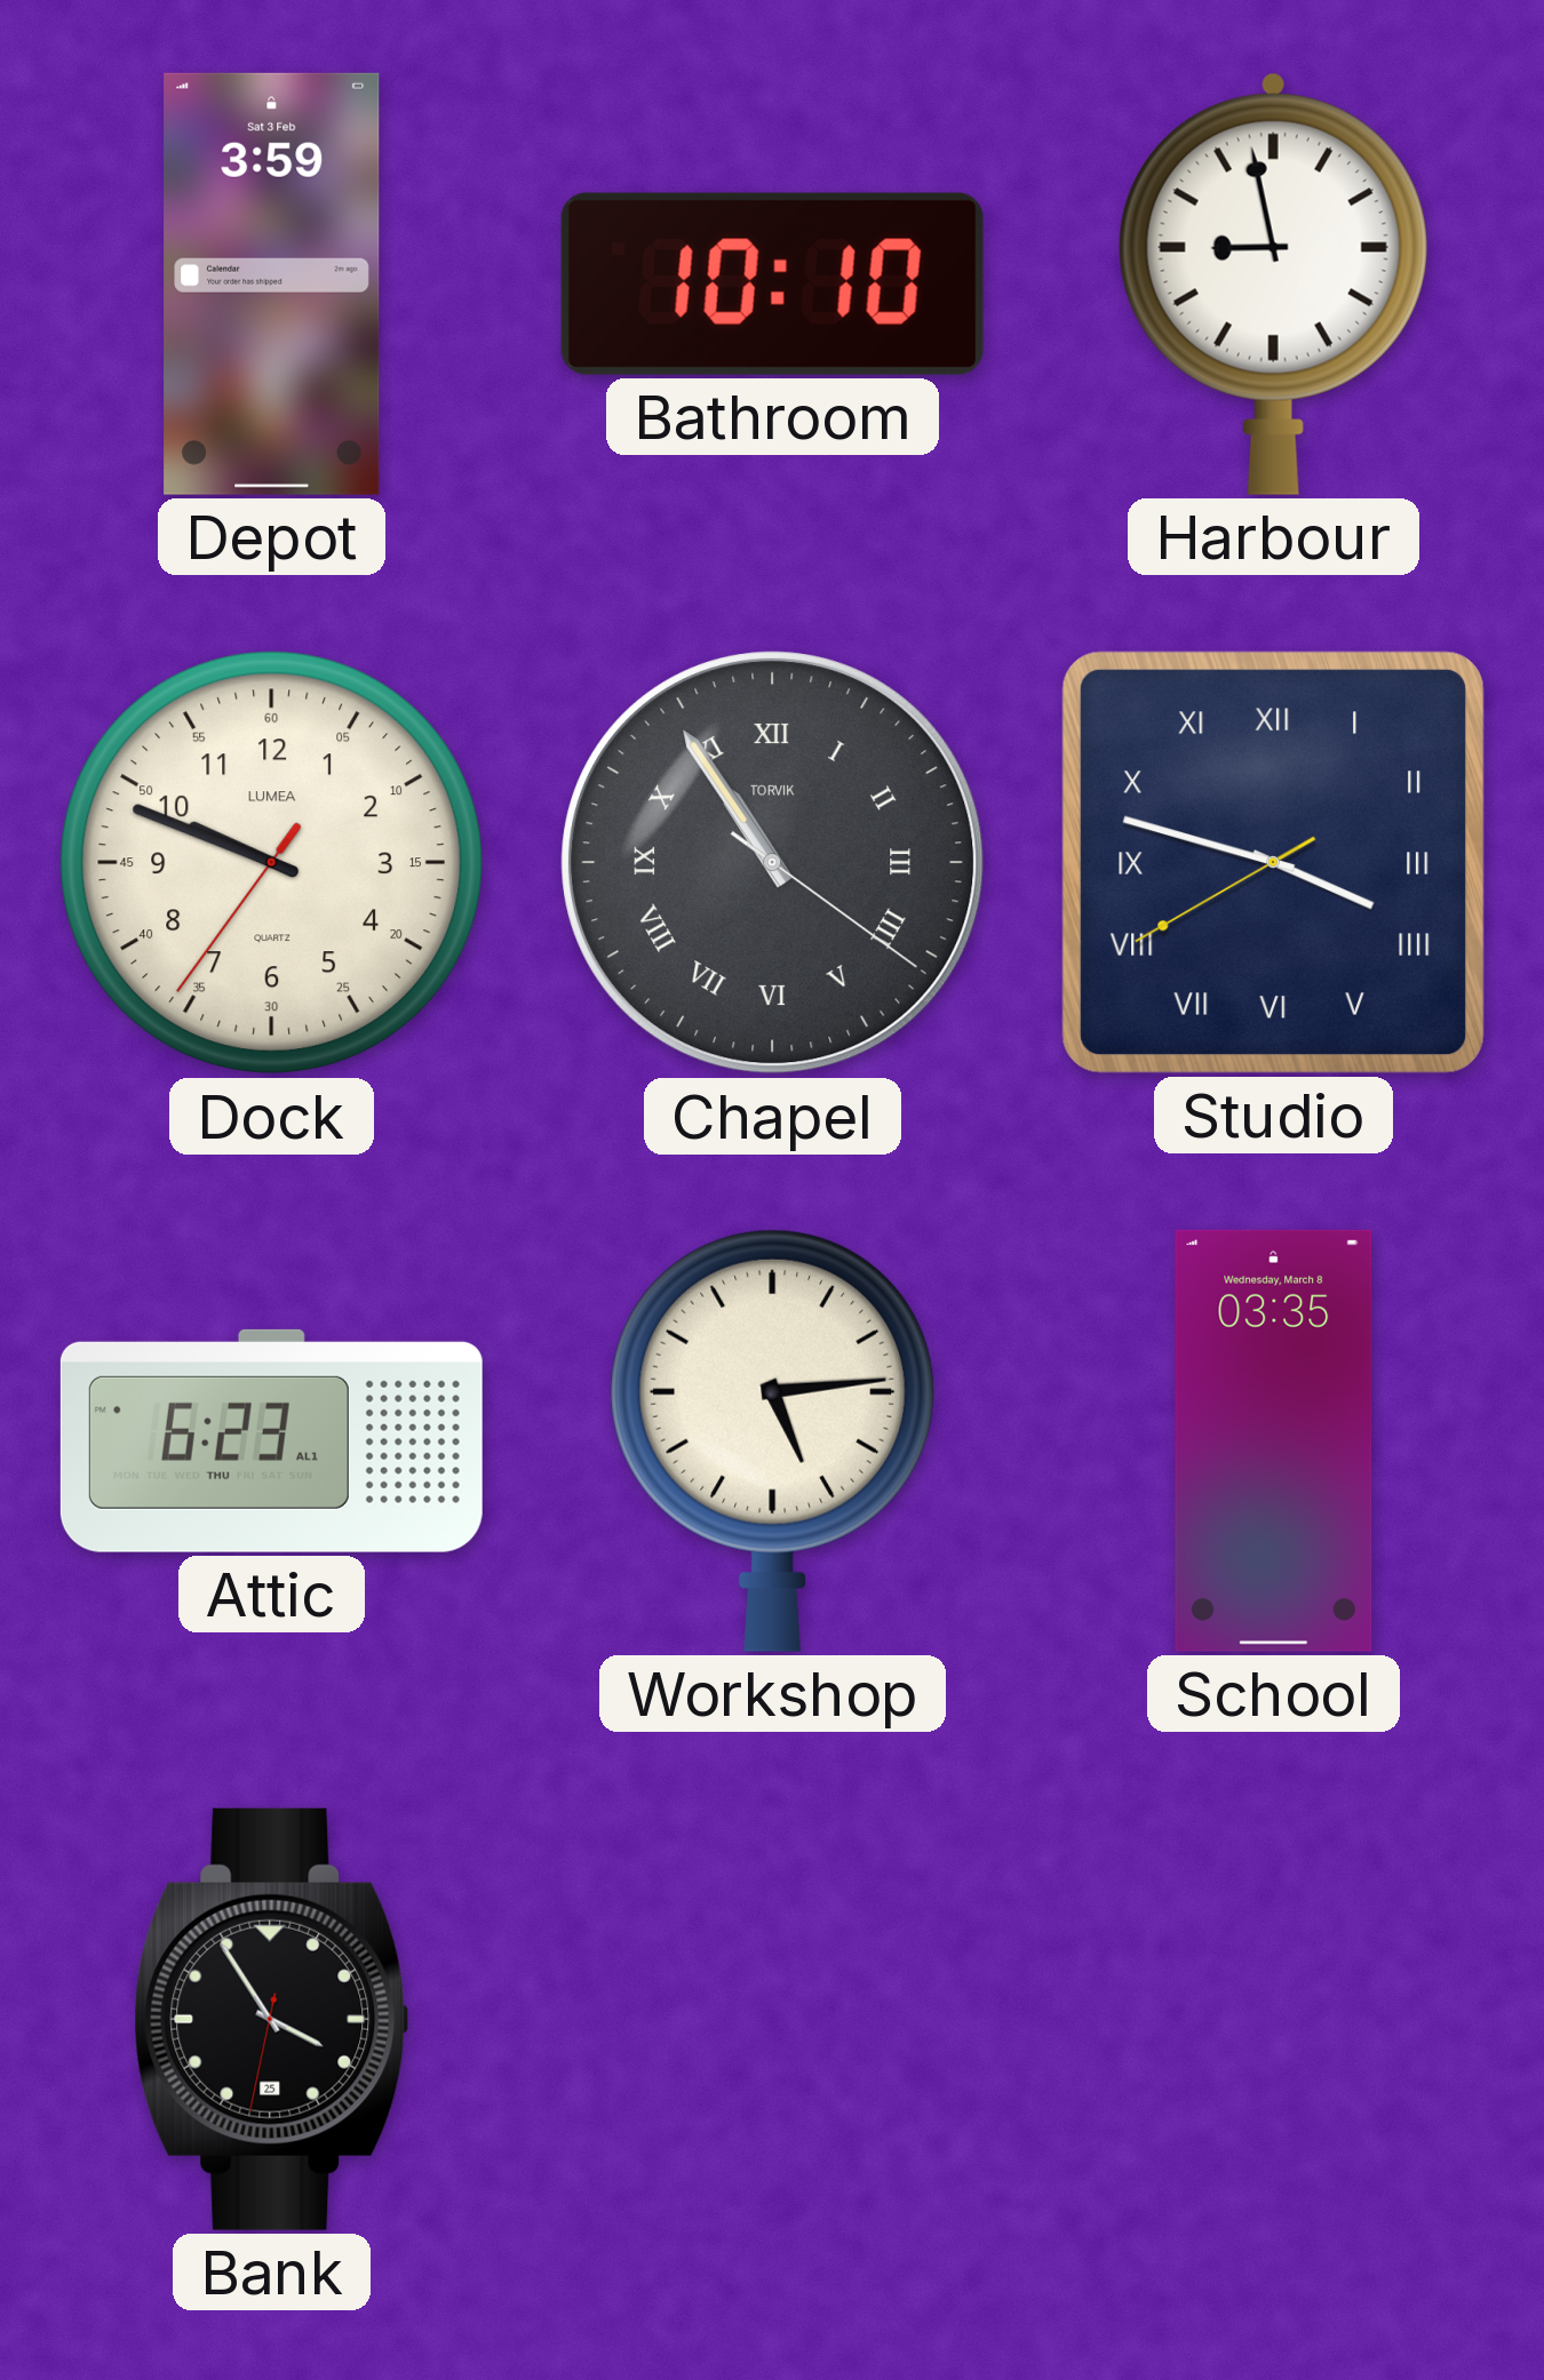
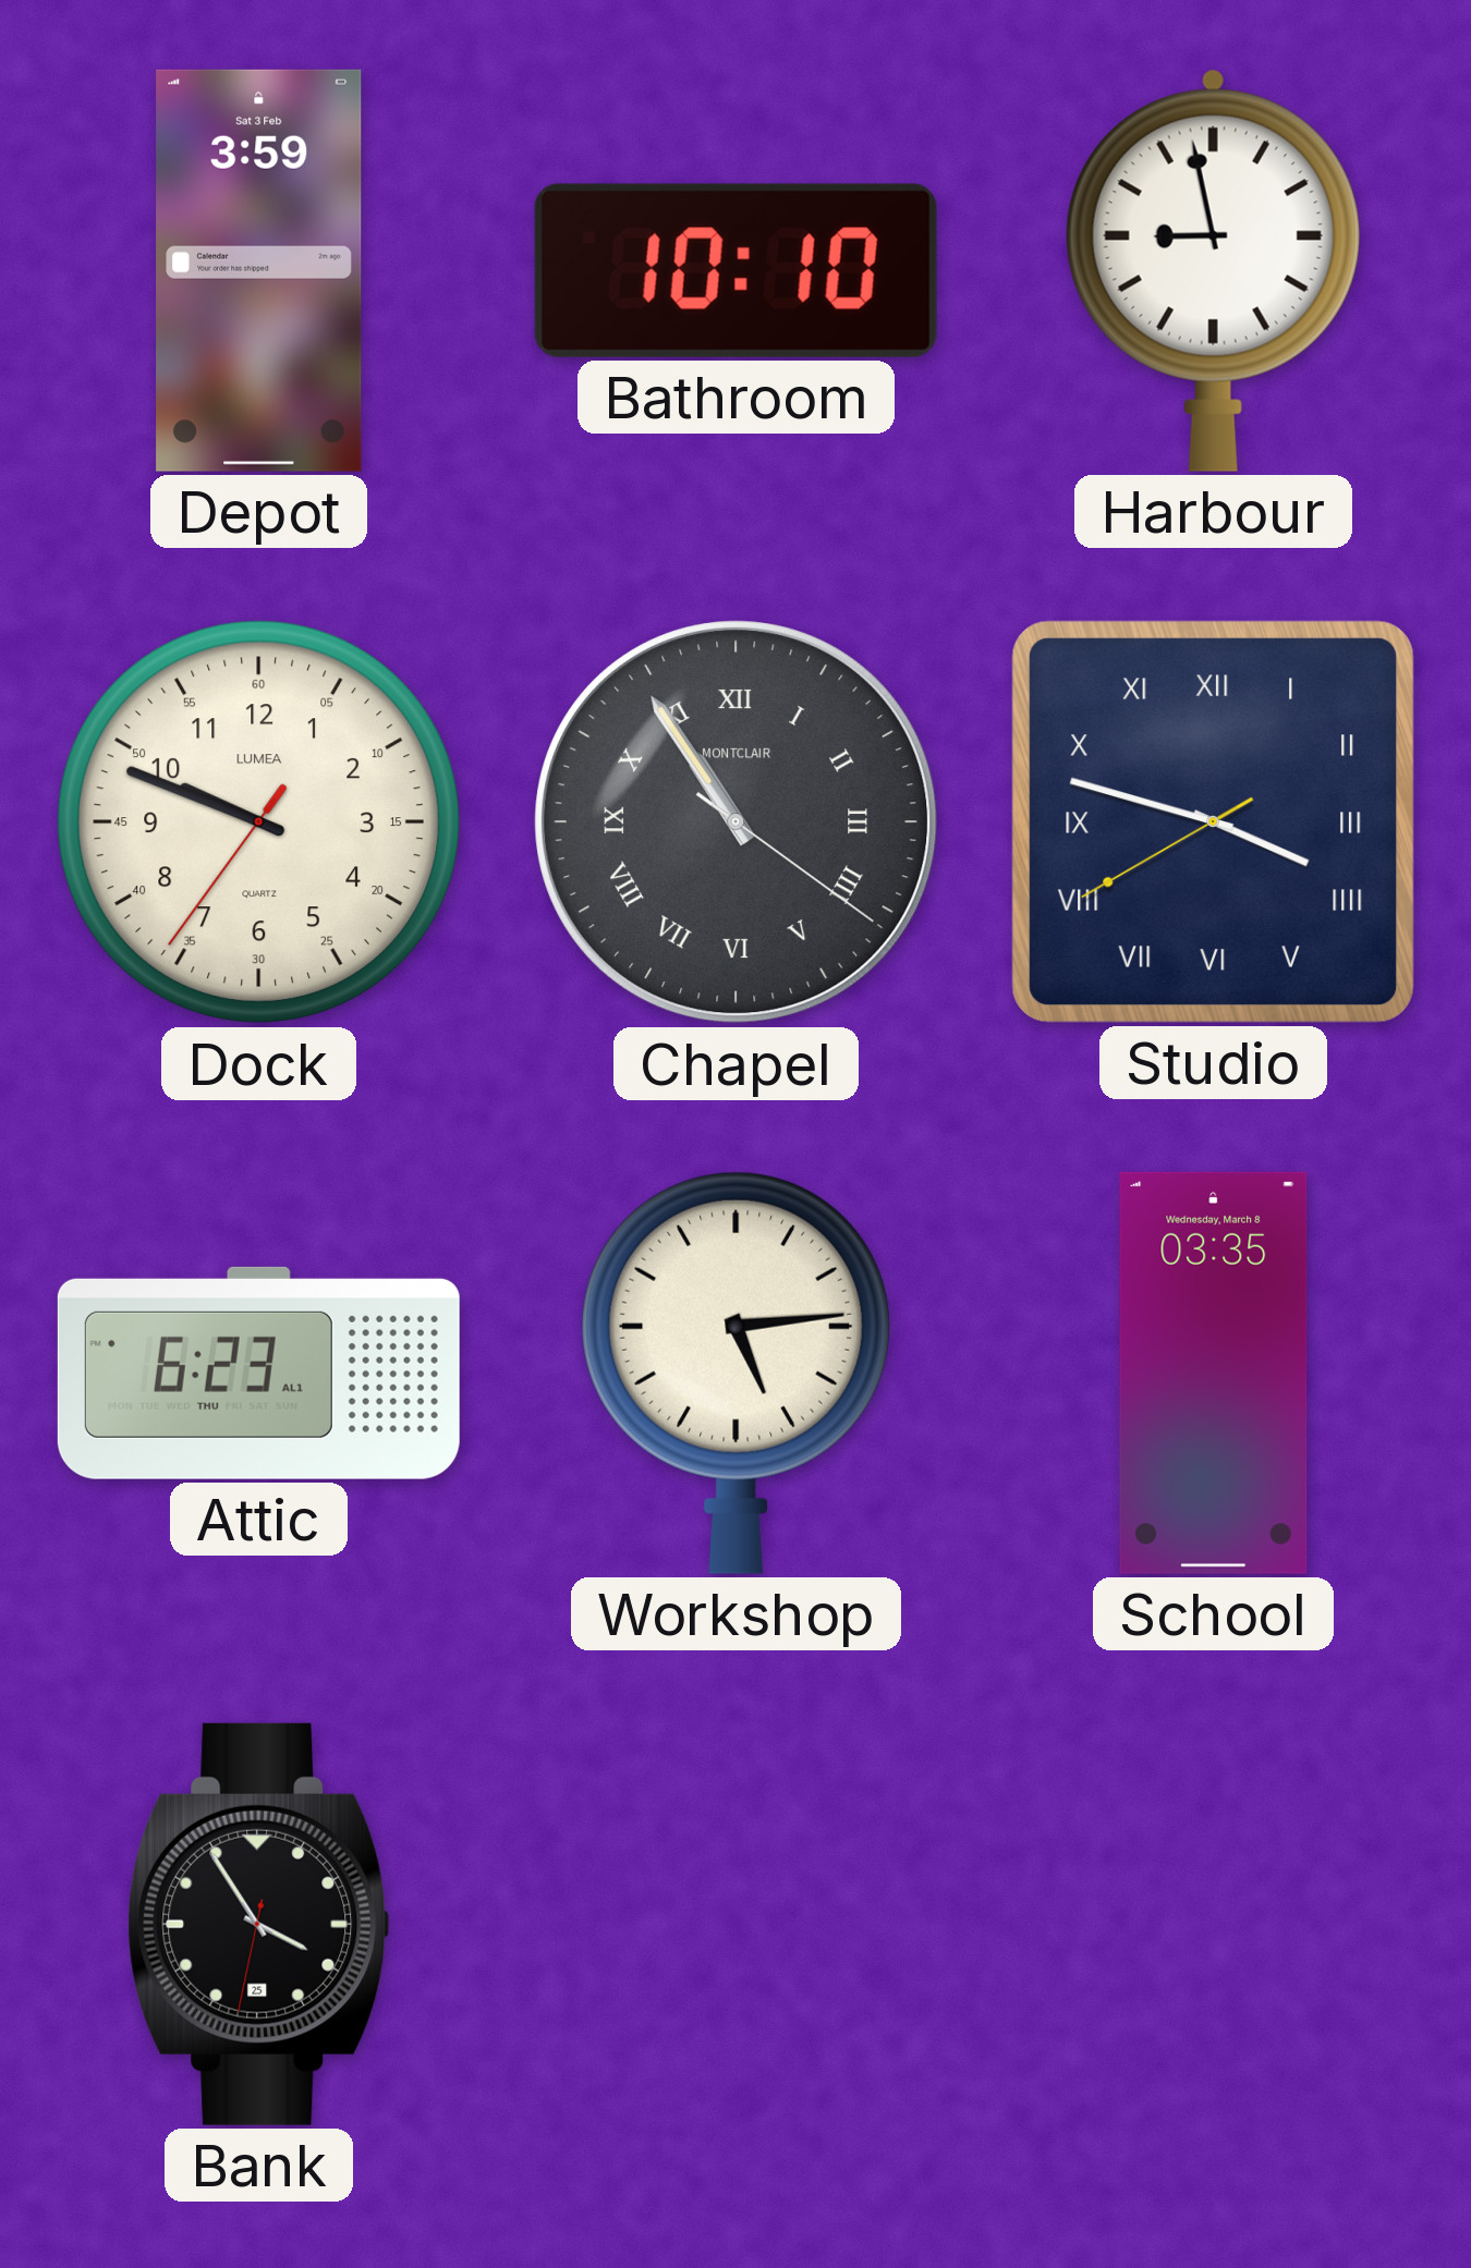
Chapel brand: TORVIK -> MONTCLAIR (737, 822)
